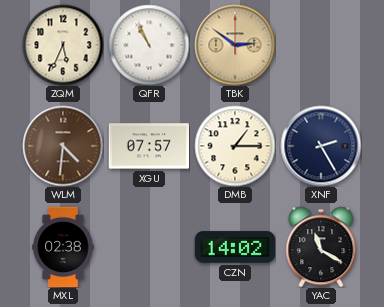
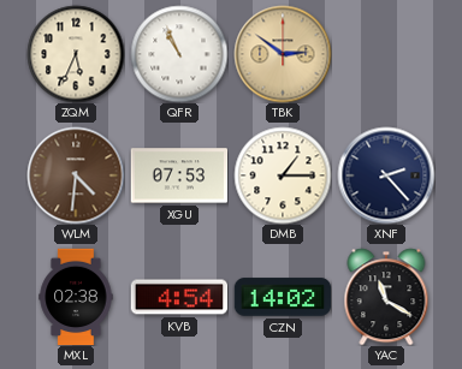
XGU: 07:57 -> 07:53 (179, 175)
XNF: 2:25 -> 2:23 (386, 175)
KVB: none -> 4:54 (179, 297)
